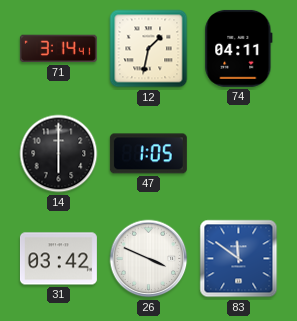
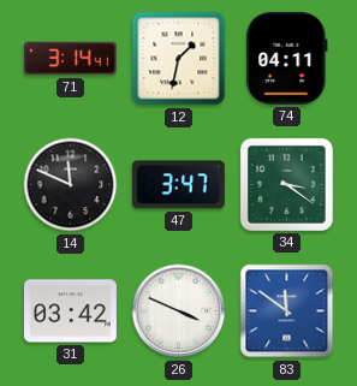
14: 6:00 -> 11:49 (71, 185)
47: 1:05 -> 3:47 (178, 185)
34: none -> 3:21 (286, 184)
